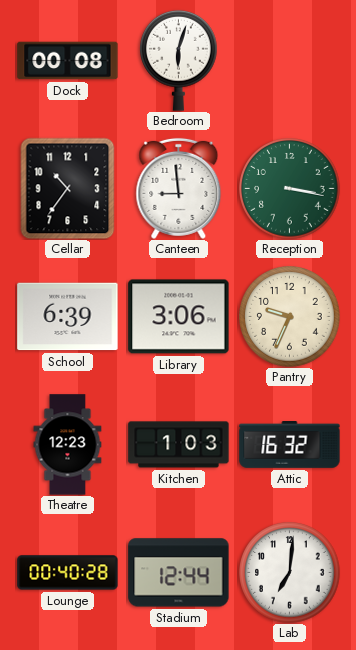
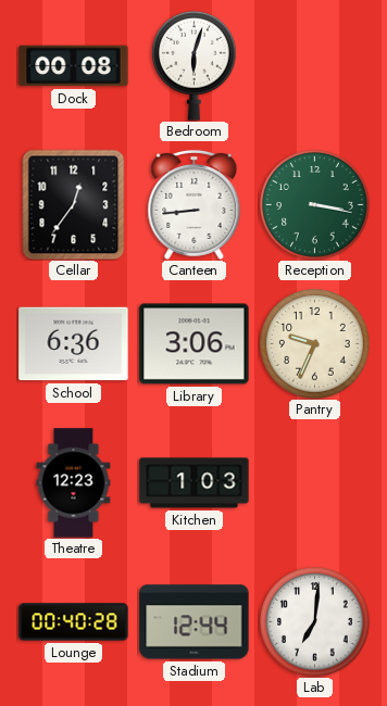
Cellar: 10:36 -> 12:36 (74, 204)
Canteen: 8:59 -> 8:44 (195, 204)
School: 6:39 -> 6:36 (74, 344)
Attic: 16:32 -> none (290, 445)
